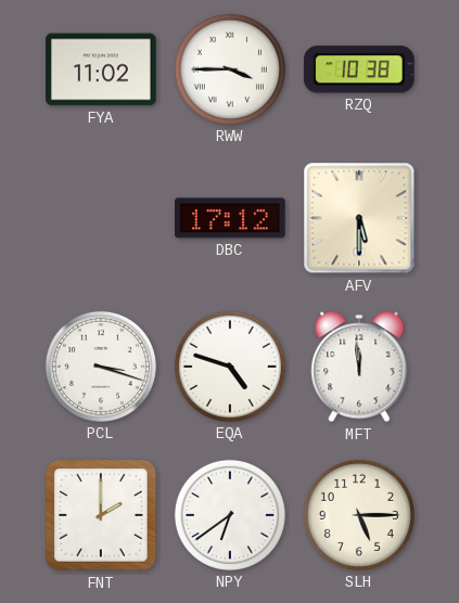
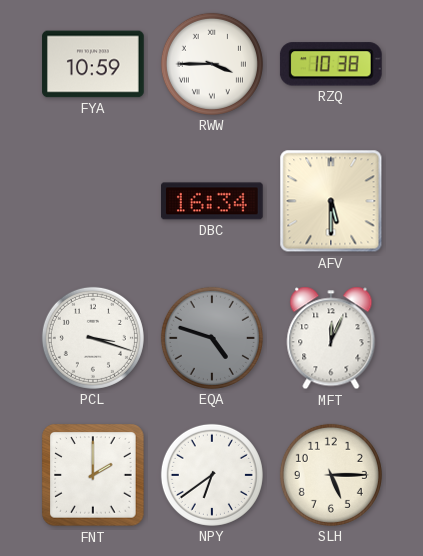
FYA: 11:02 -> 10:59 (93, 64)
DBC: 17:12 -> 16:34 (213, 201)
EQA dial: white -> grey (212, 338)
MFT: 11:59 -> 12:04 (331, 338)
